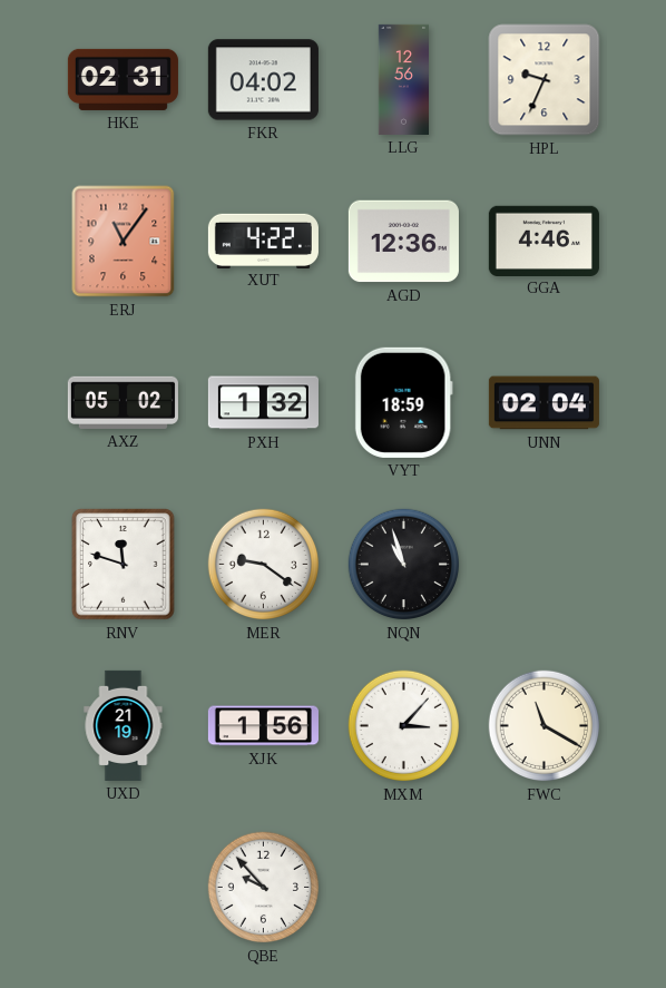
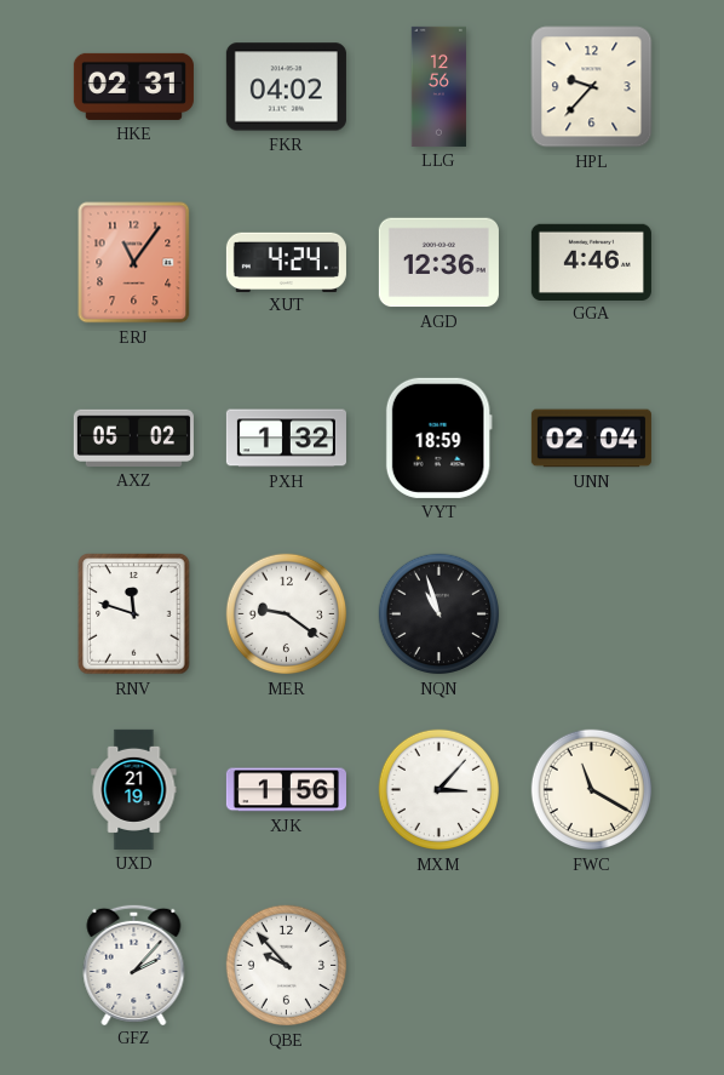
HPL: 9:34 -> 9:37 (592, 87)
XUT: 4:22 -> 4:24 (286, 262)
GFZ: none -> 2:07 (134, 964)
